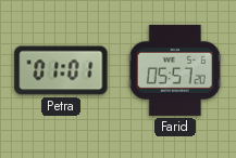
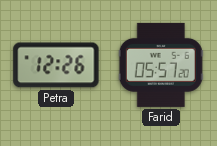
Petra: 01:01 -> 12:26 (56, 65)
